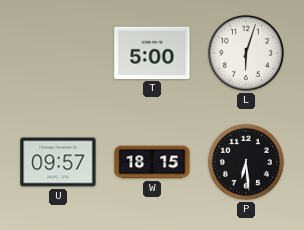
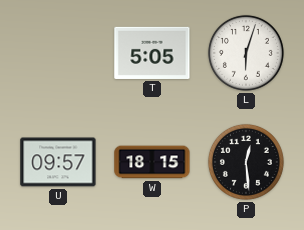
T: 5:00 -> 5:05 (152, 53)
P: 6:29 -> 12:29 (246, 162)
